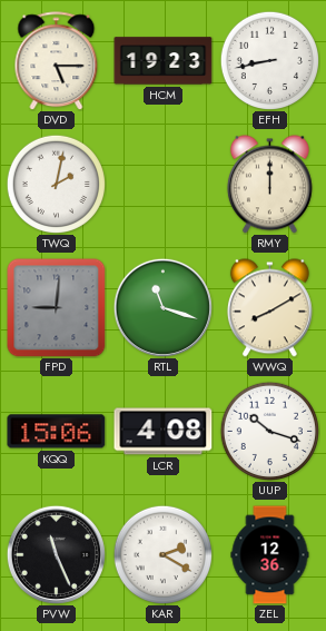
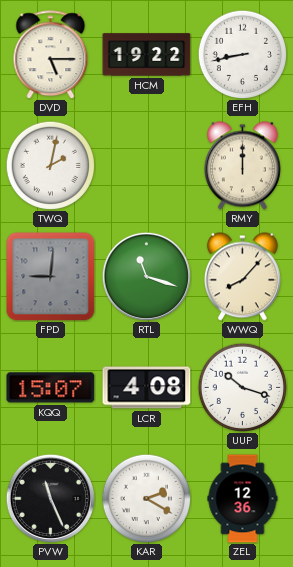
HCM: 19:23 -> 19:22 (147, 55)
WWQ: 8:10 -> 8:07 (242, 277)
KQQ: 15:06 -> 15:07 (51, 388)
